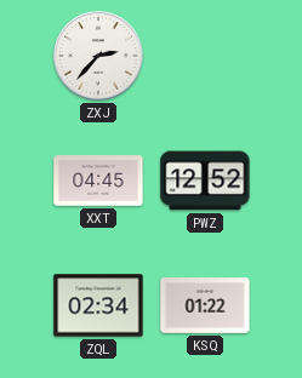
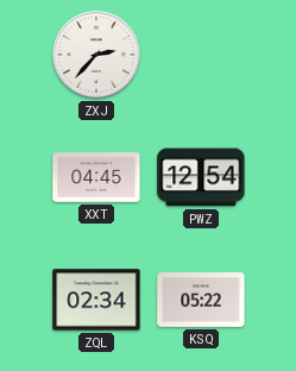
PWZ: 12:52 -> 12:54 (201, 177)
KSQ: 01:22 -> 05:22 (201, 301)
